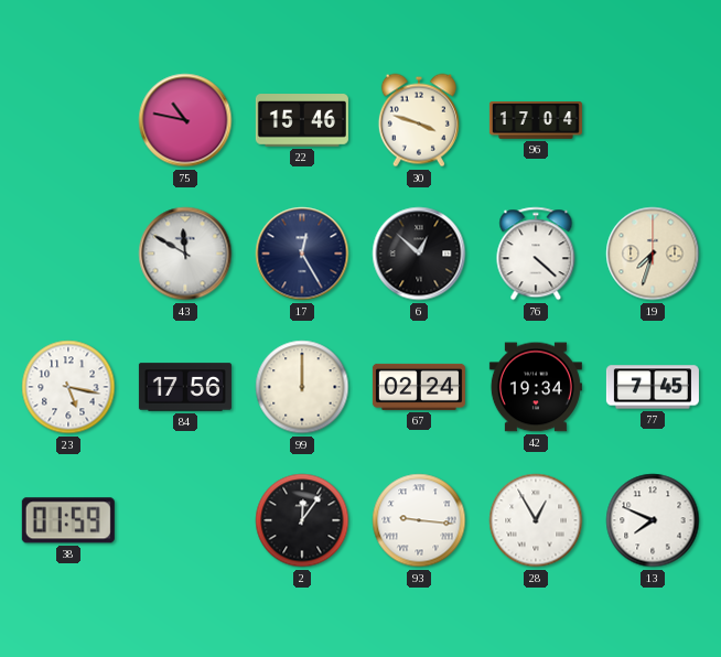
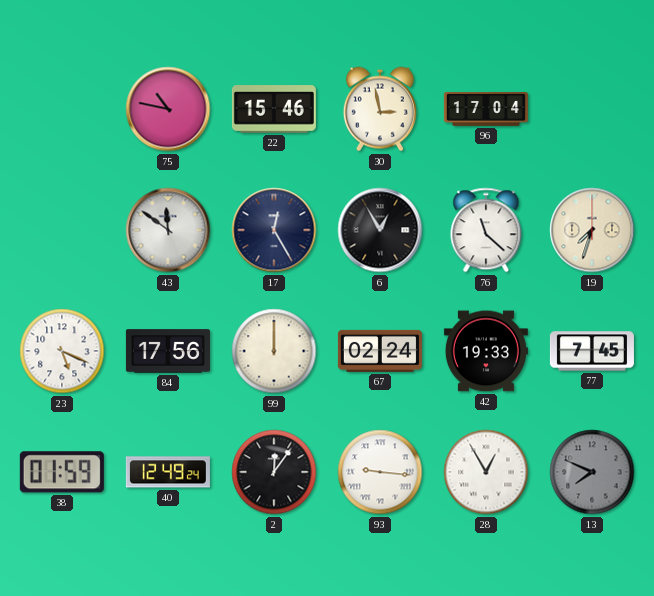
30: 3:48 -> 2:58 (380, 109)
43: 11:50 -> 11:51 (168, 230)
6: 12:52 -> 12:55 (380, 230)
76: 4:22 -> 11:22 (486, 230)
23: 5:17 -> 5:19 (62, 351)
42: 19:34 -> 19:33 (486, 351)
40: none -> 12:49 (168, 472)
13 dial: white -> grey (592, 472)
